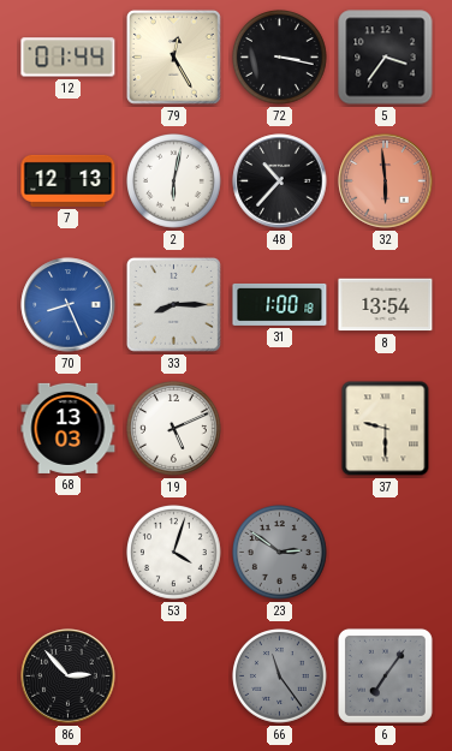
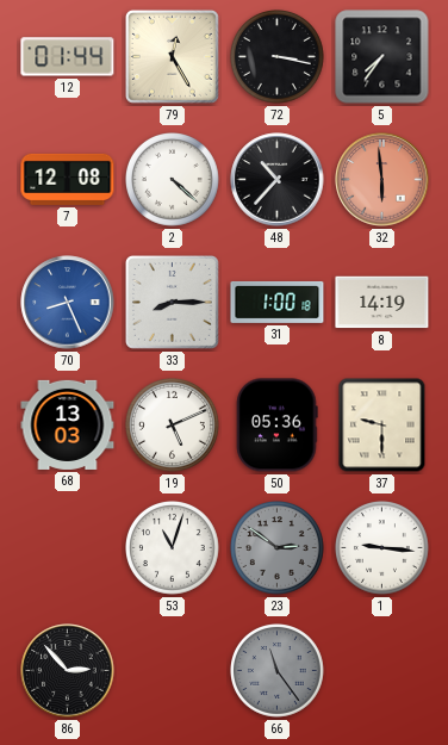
5: 3:36 -> 7:36 (382, 57)
7: 12:13 -> 12:08 (68, 179)
2: 6:02 -> 4:22 (173, 180)
8: 13:54 -> 14:19 (382, 303)
50: none -> 05:36 (278, 426)
53: 4:03 -> 11:03 (173, 548)
1: none -> 9:16 (382, 548)
6: 7:06 -> none (385, 675)
